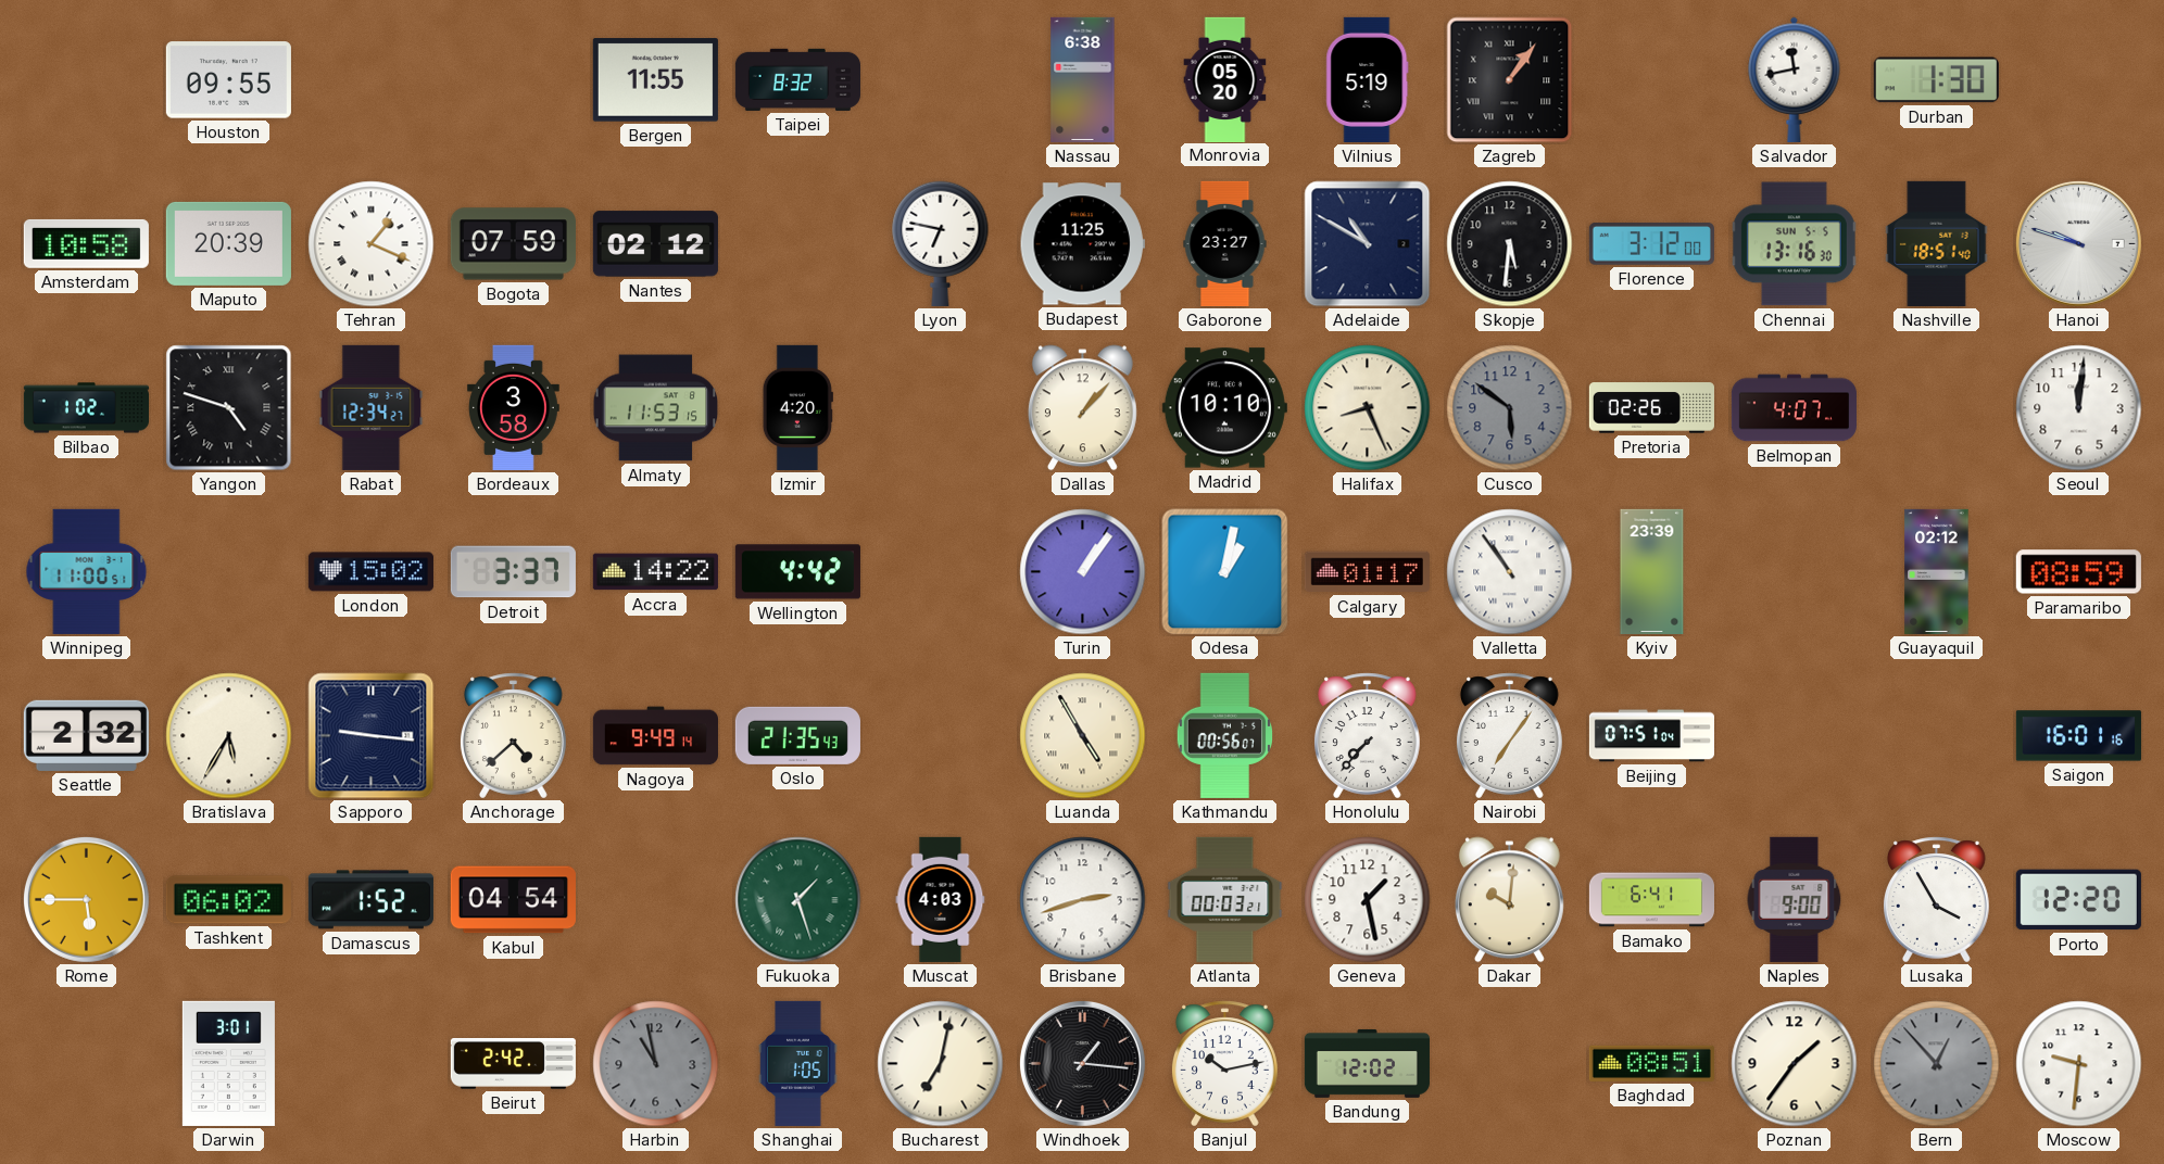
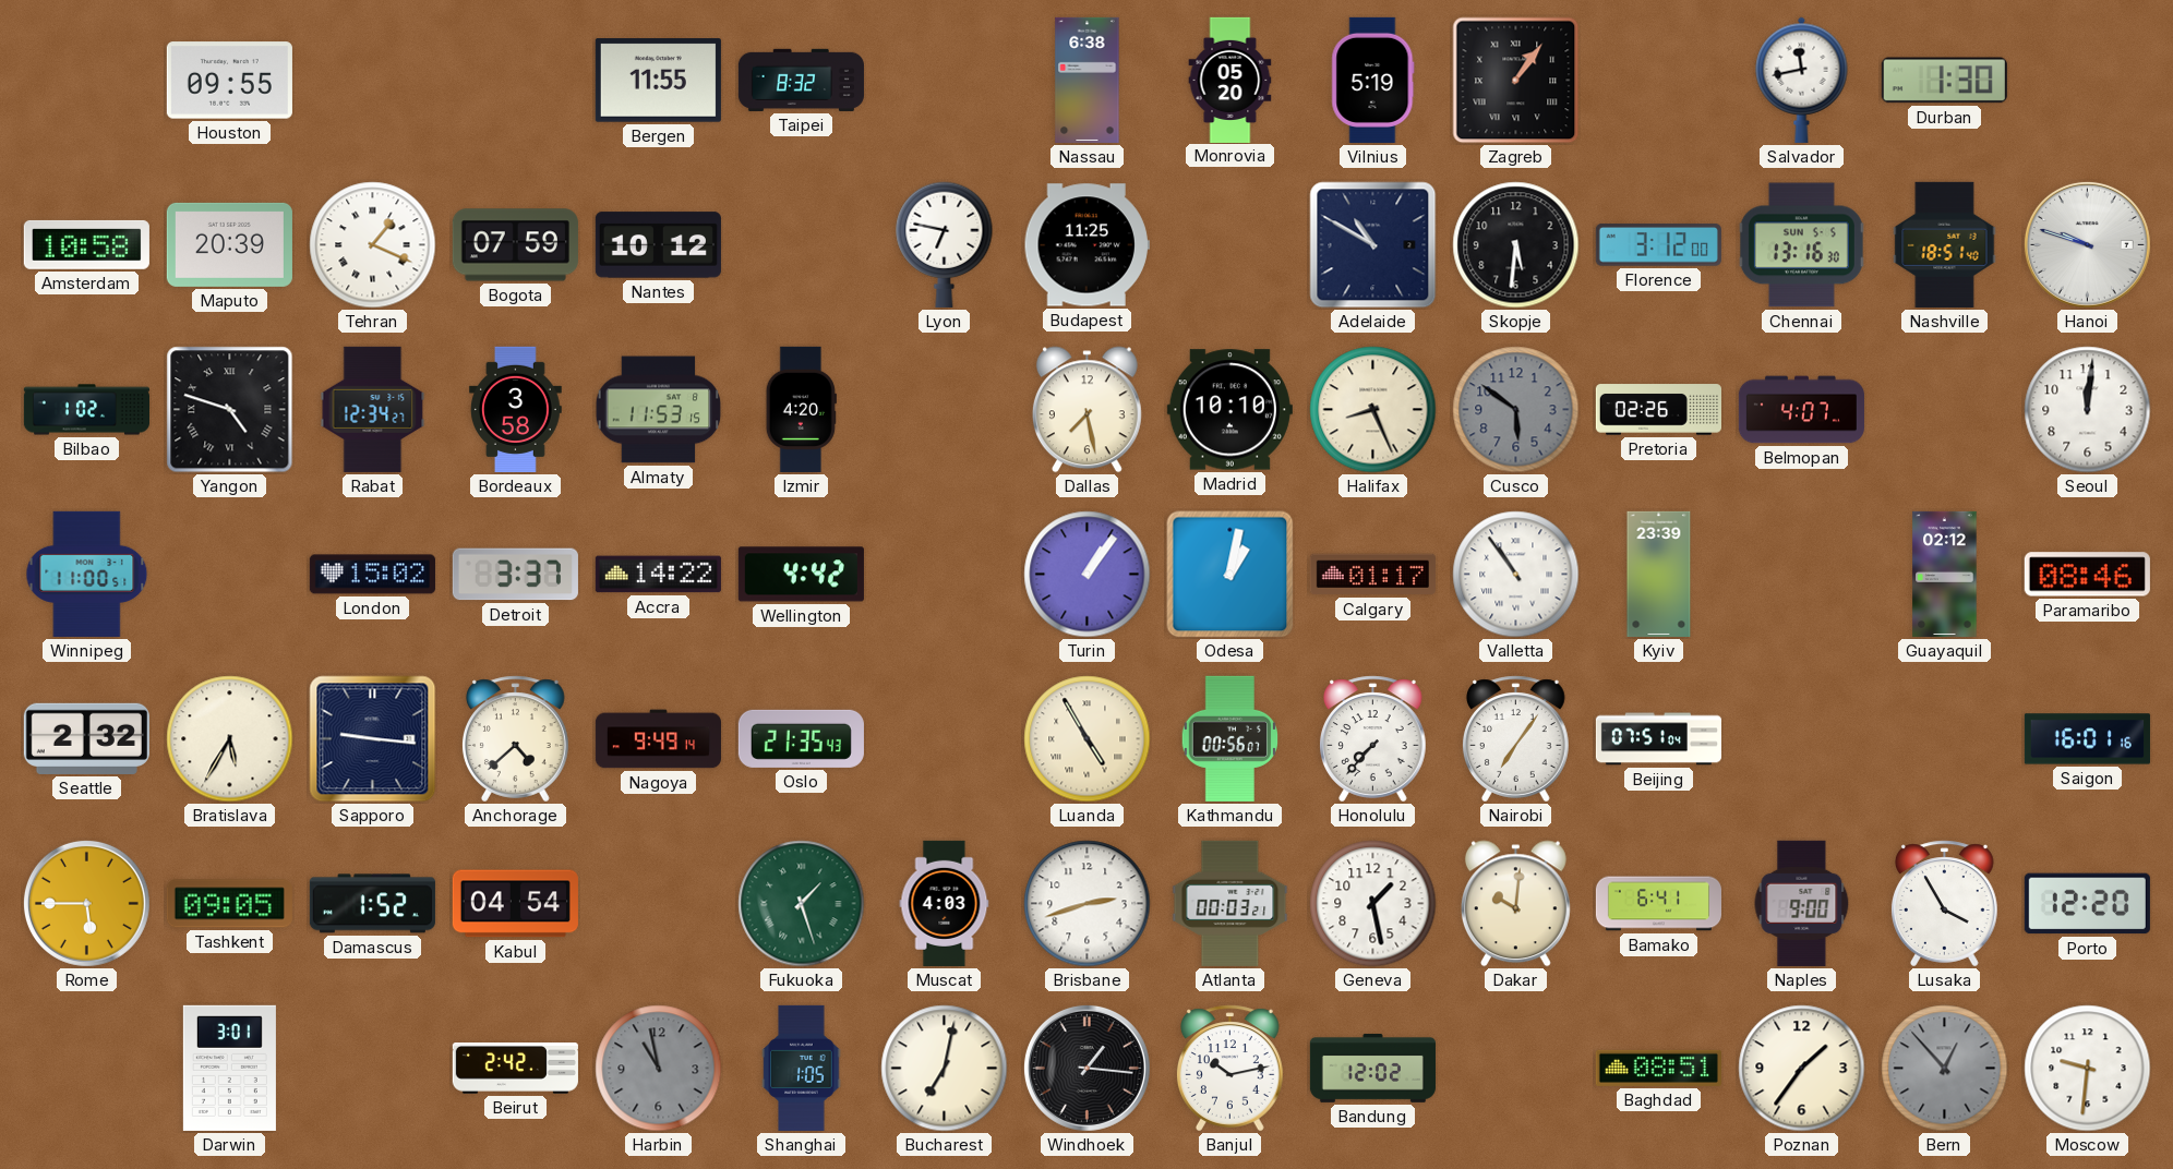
Nantes: 02:12 -> 10:12 (658, 245)
Gaborone: 23:27 -> none (1225, 243)
Dallas: 1:07 -> 7:28 (1086, 410)
Paramaribo: 08:59 -> 08:46 (2087, 575)
Tashkent: 06:02 -> 09:05 (229, 904)
